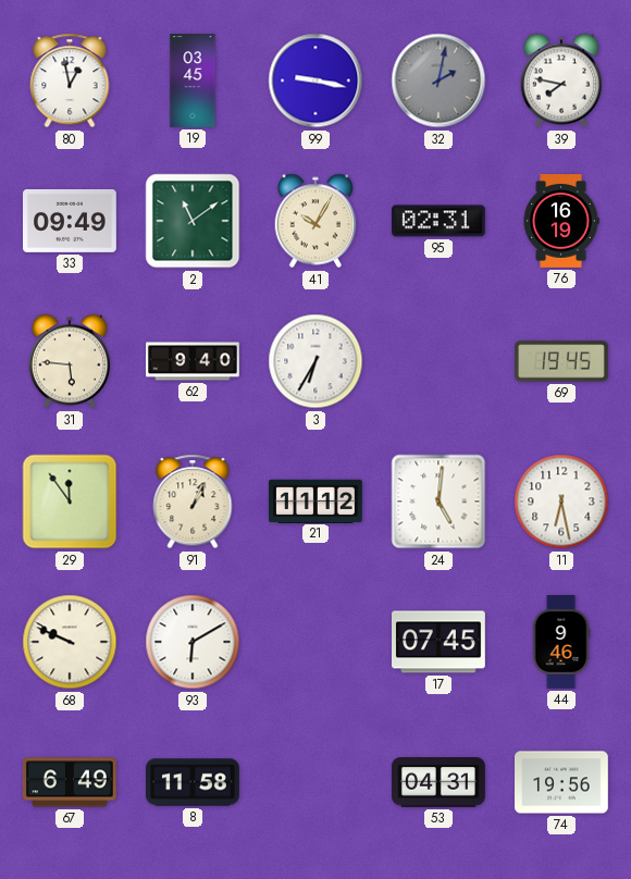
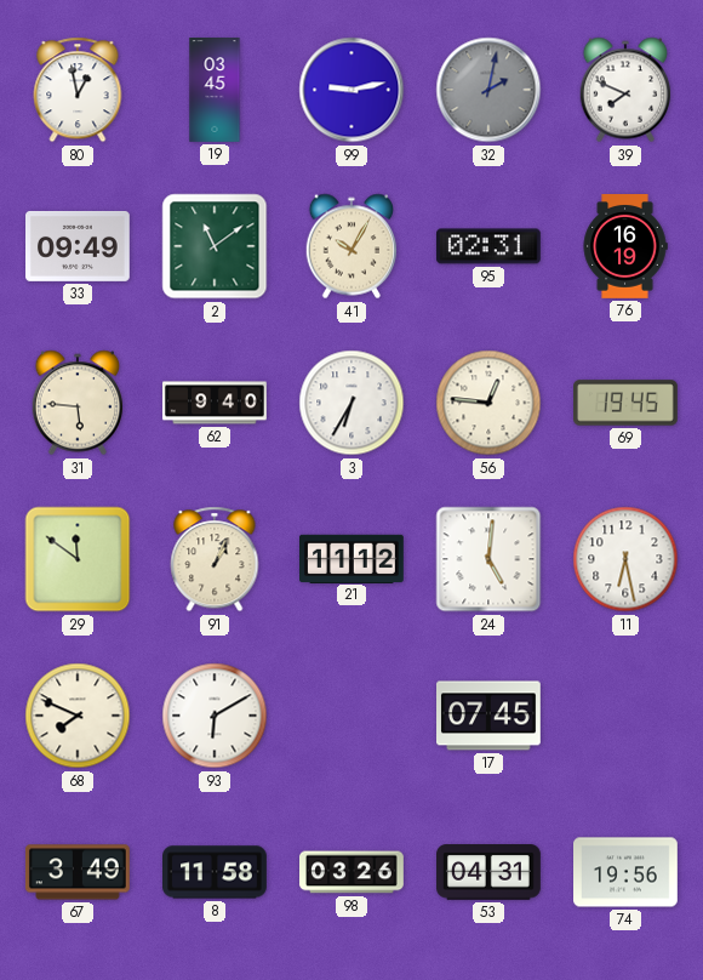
99: 9:17 -> 9:13 (351, 90)
39: 7:47 -> 7:49 (625, 90)
56: none -> 12:46 (488, 403)
29: 11:54 -> 11:51 (78, 559)
68: 9:49 -> 7:49 (78, 716)
44: 9:46 -> none (561, 643)
67: 6:49 -> 3:49 (78, 872)
98: none -> 03:26 (353, 872)
